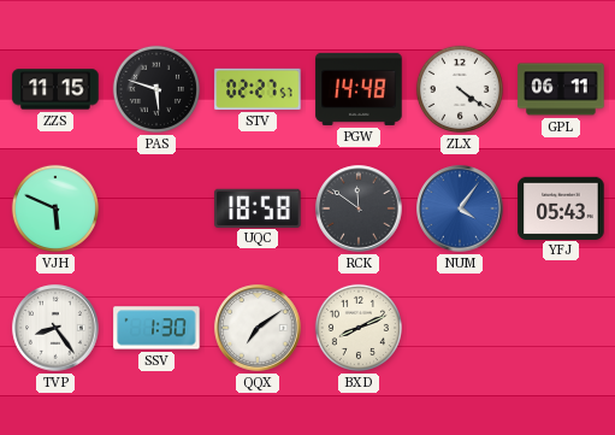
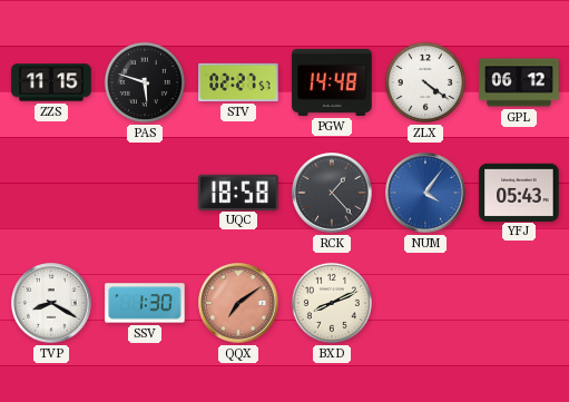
GPL: 06:11 -> 06:12 (519, 82)
VJH: 5:49 -> none (55, 208)
RCK: 11:51 -> 1:23 (332, 193)
TVP: 8:24 -> 8:20 (51, 303)
QQX dial: white -> salmon (238, 303)
